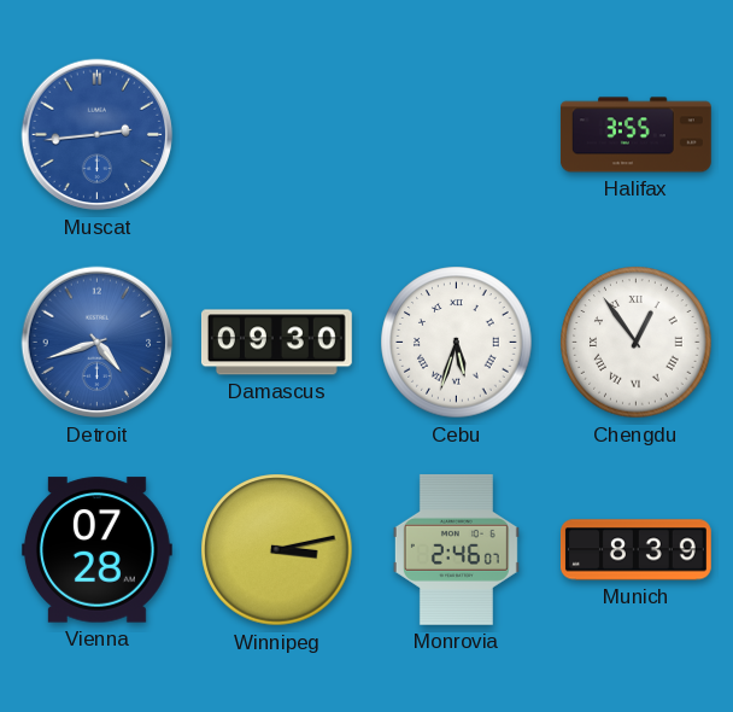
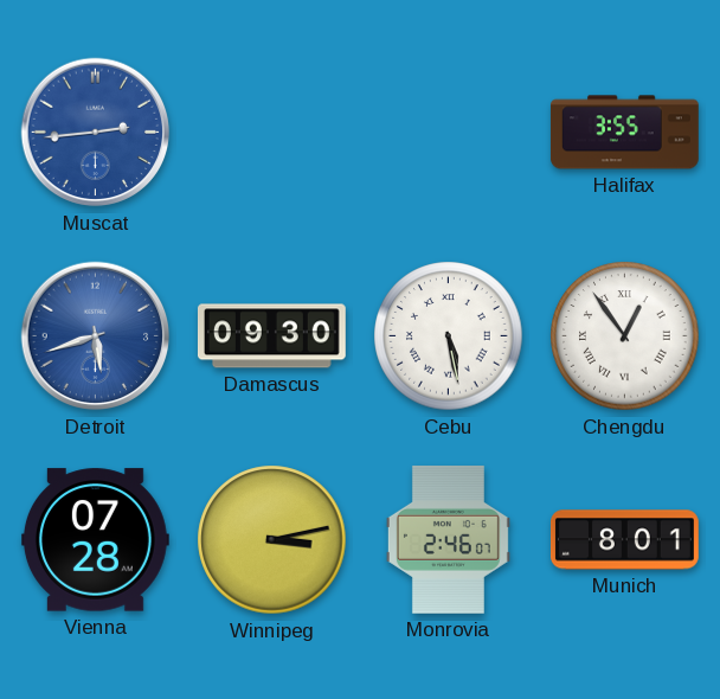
Detroit: 4:42 -> 5:42 (96, 336)
Cebu: 5:33 -> 5:28 (449, 336)
Munich: 8:39 -> 8:01 (624, 540)
